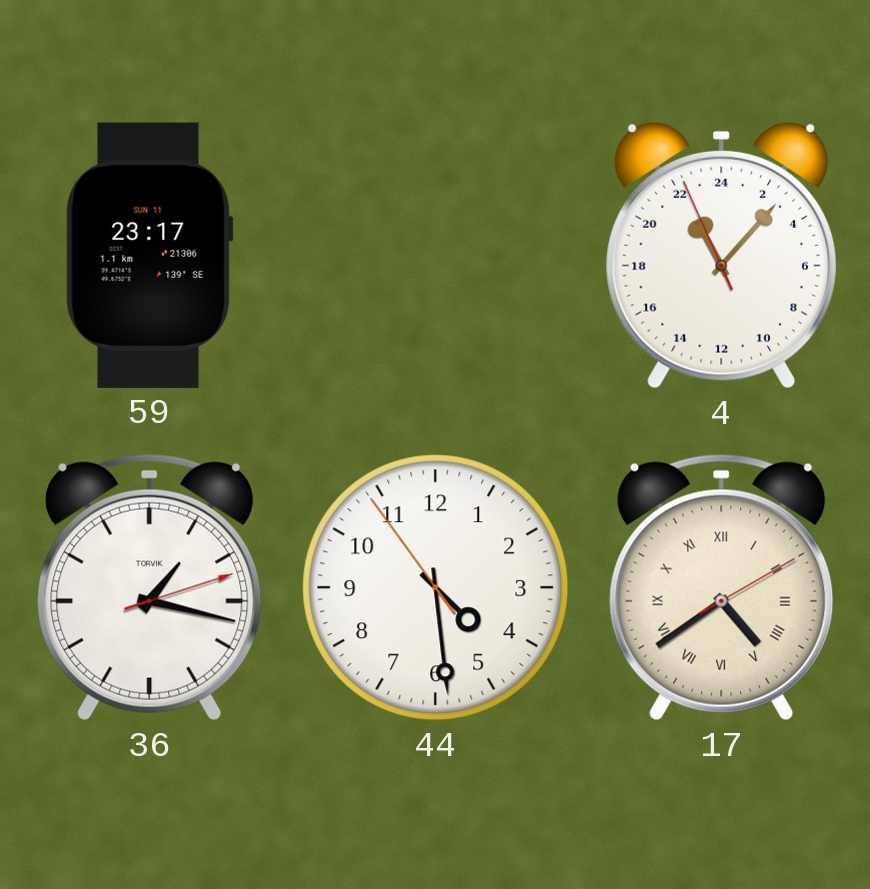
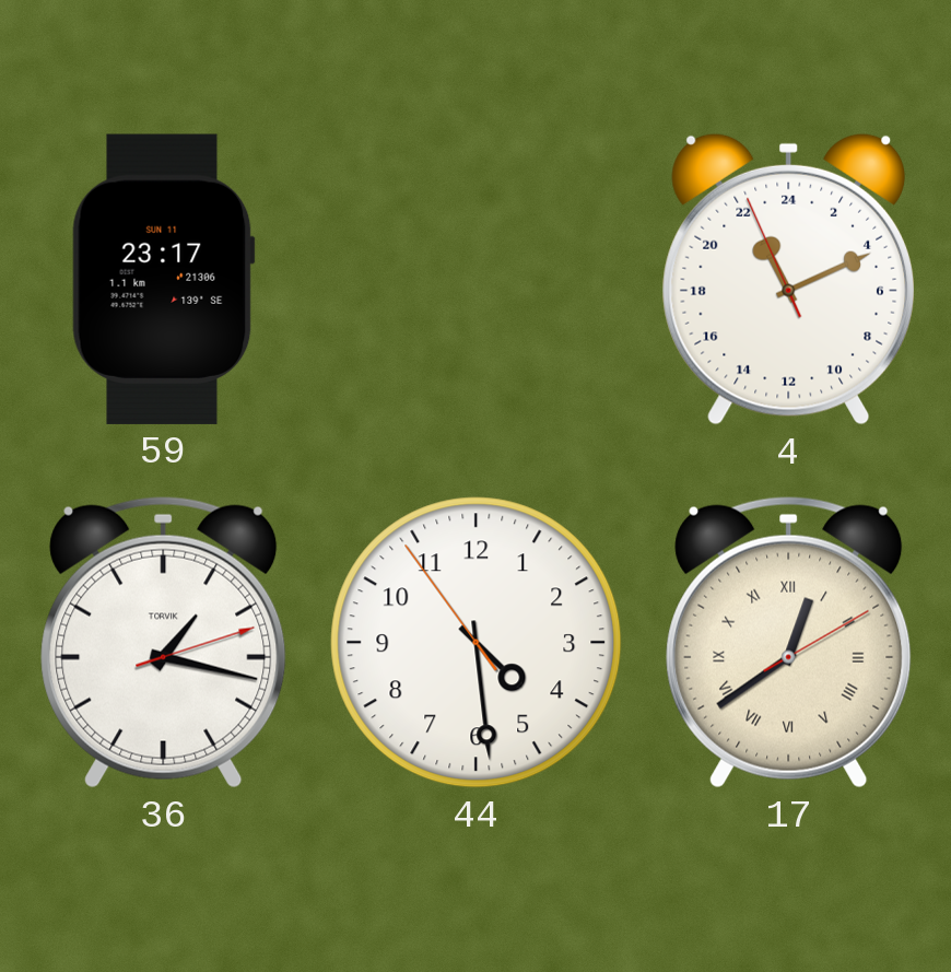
4: 22:06 -> 22:10 (788, 279)
17: 4:39 -> 12:39 (789, 642)
